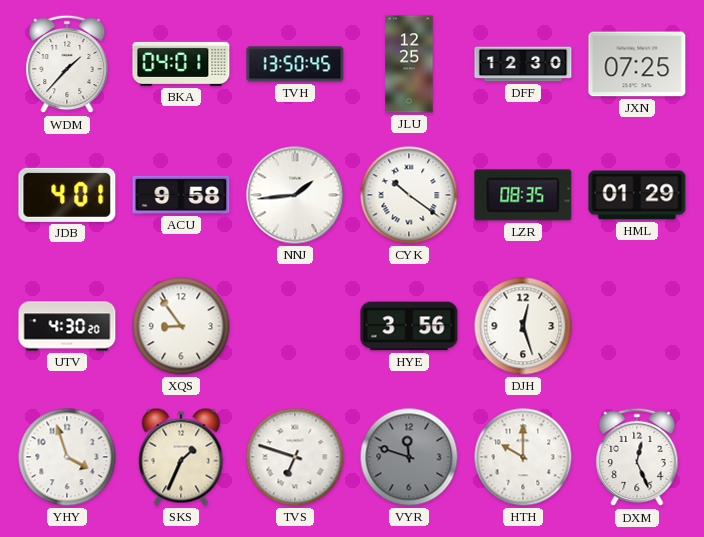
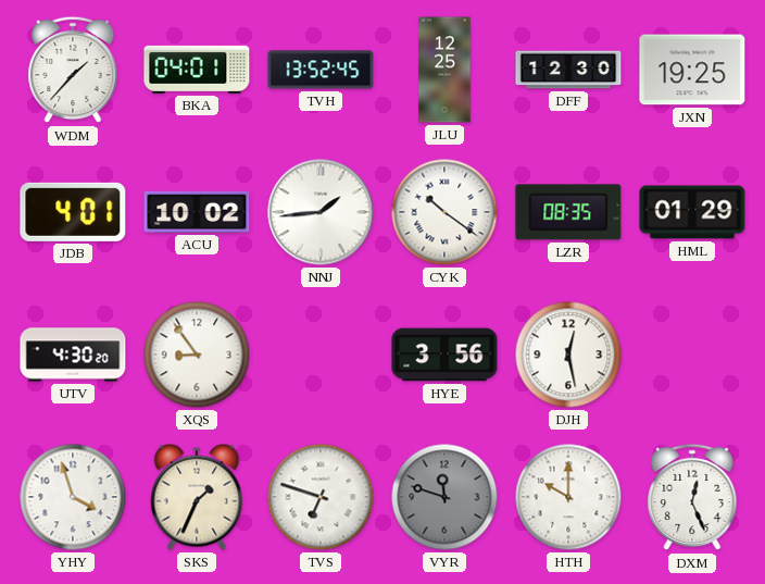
TVH: 13:50 -> 13:52 (321, 70)
JXN: 07:25 -> 19:25 (692, 70)
ACU: 9:58 -> 10:02 (197, 212)
DJH: 12:27 -> 12:28 (568, 355)
